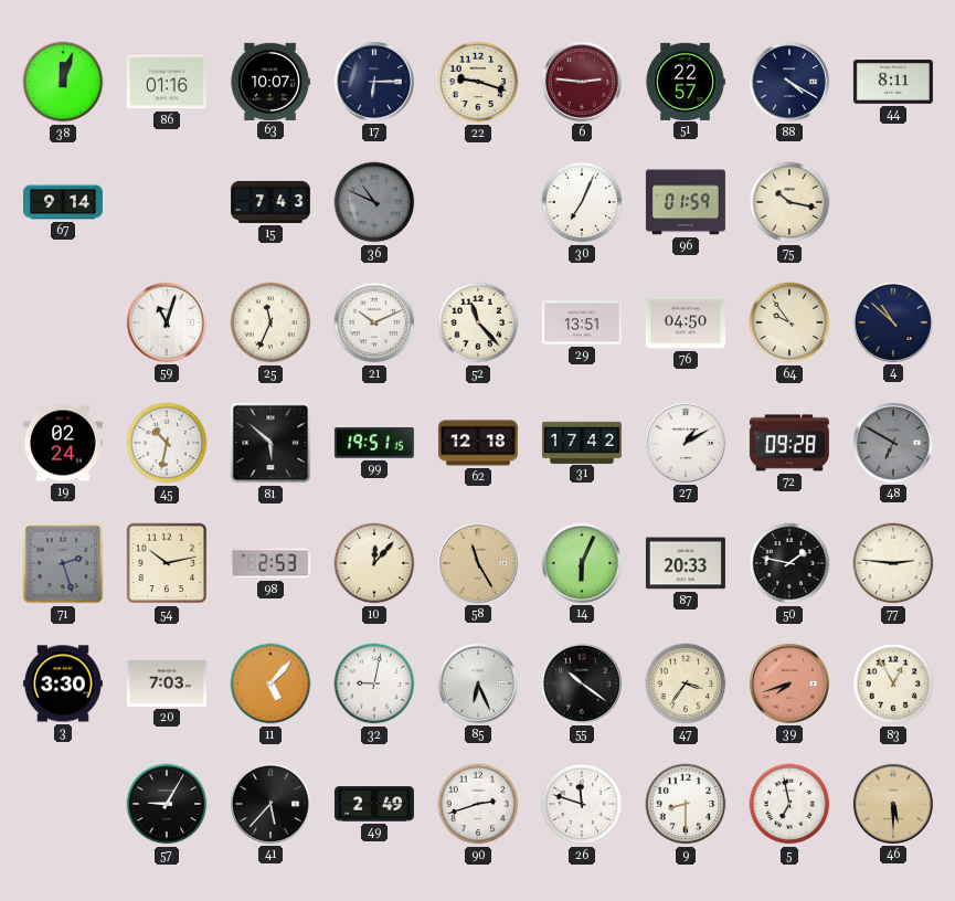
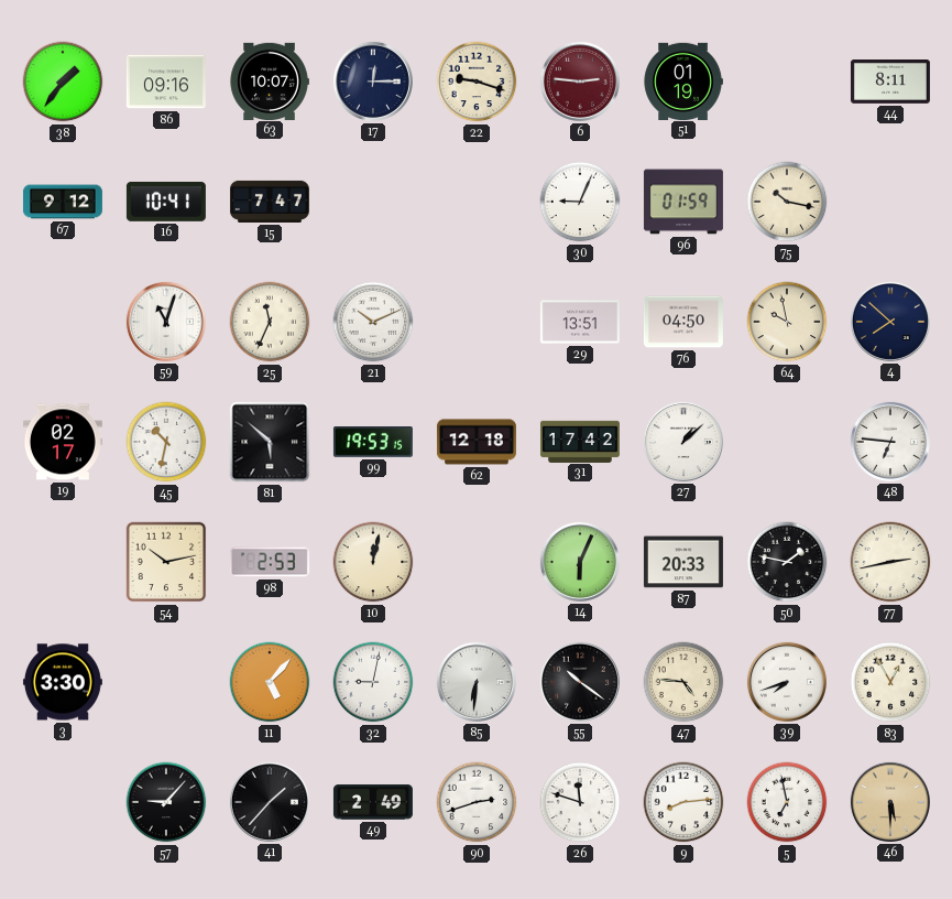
38: 12:03 -> 1:36 (63, 82)
86: 01:16 -> 09:16 (166, 82)
17: 6:15 -> 12:15 (373, 82)
51: 22:57 -> 01:19 (683, 80)
88: 4:20 -> none (789, 82)
67: 9:14 -> 9:12 (63, 202)
16: none -> 10:41 (166, 202)
15: 7:43 -> 7:47 (270, 202)
36: 10:49 -> none (374, 202)
30: 7:04 -> 9:04 (580, 202)
52: 11:23 -> none (478, 322)
64: 9:54 -> 9:58 (787, 322)
4: 10:52 -> 7:52 (890, 322)
19: 02:24 -> 02:17 (63, 442)
99: 19:51 -> 19:53 (373, 443)
27: 1:10 -> 1:08 (683, 442)
72: 09:28 -> none (789, 443)
48: 6:50 -> 6:46 (890, 442)
48 dial: grey -> white (890, 442)
71: 2:27 -> none (63, 563)
10: 12:07 -> 12:02 (373, 562)
58: 11:25 -> none (478, 563)
77: 2:46 -> 2:43 (890, 562)
20: 7:03 -> none (167, 685)
85: 6:26 -> 6:31 (477, 682)
47: 3:36 -> 4:46 (683, 682)
39 dial: salmon -> white (787, 682)
57: 9:05 -> 9:07 (166, 802)
41: 5:37 -> 1:37 (270, 802)
9: 8:30 -> 8:14 (683, 802)
